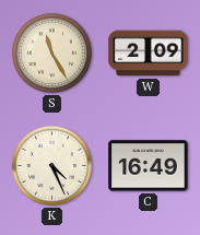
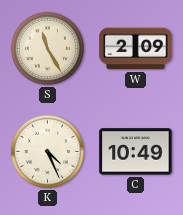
C: 16:49 -> 10:49 (136, 152)
